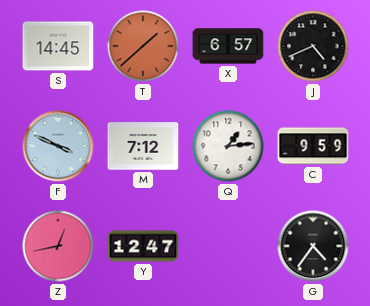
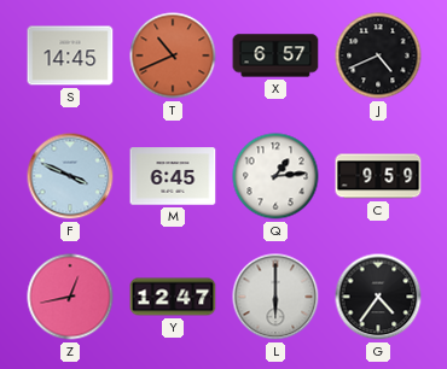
T: 1:38 -> 10:41 (173, 55)
M: 7:12 -> 6:45 (173, 176)
L: none -> 6:00 (275, 297)
